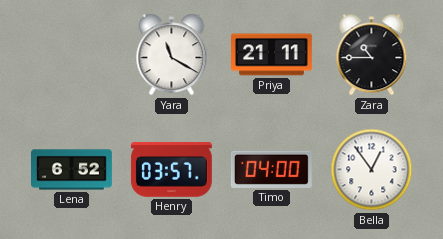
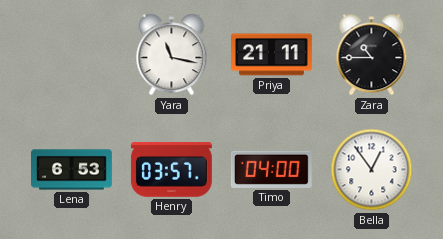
Yara: 11:20 -> 11:17 (172, 55)
Lena: 6:52 -> 6:53 (72, 170)
